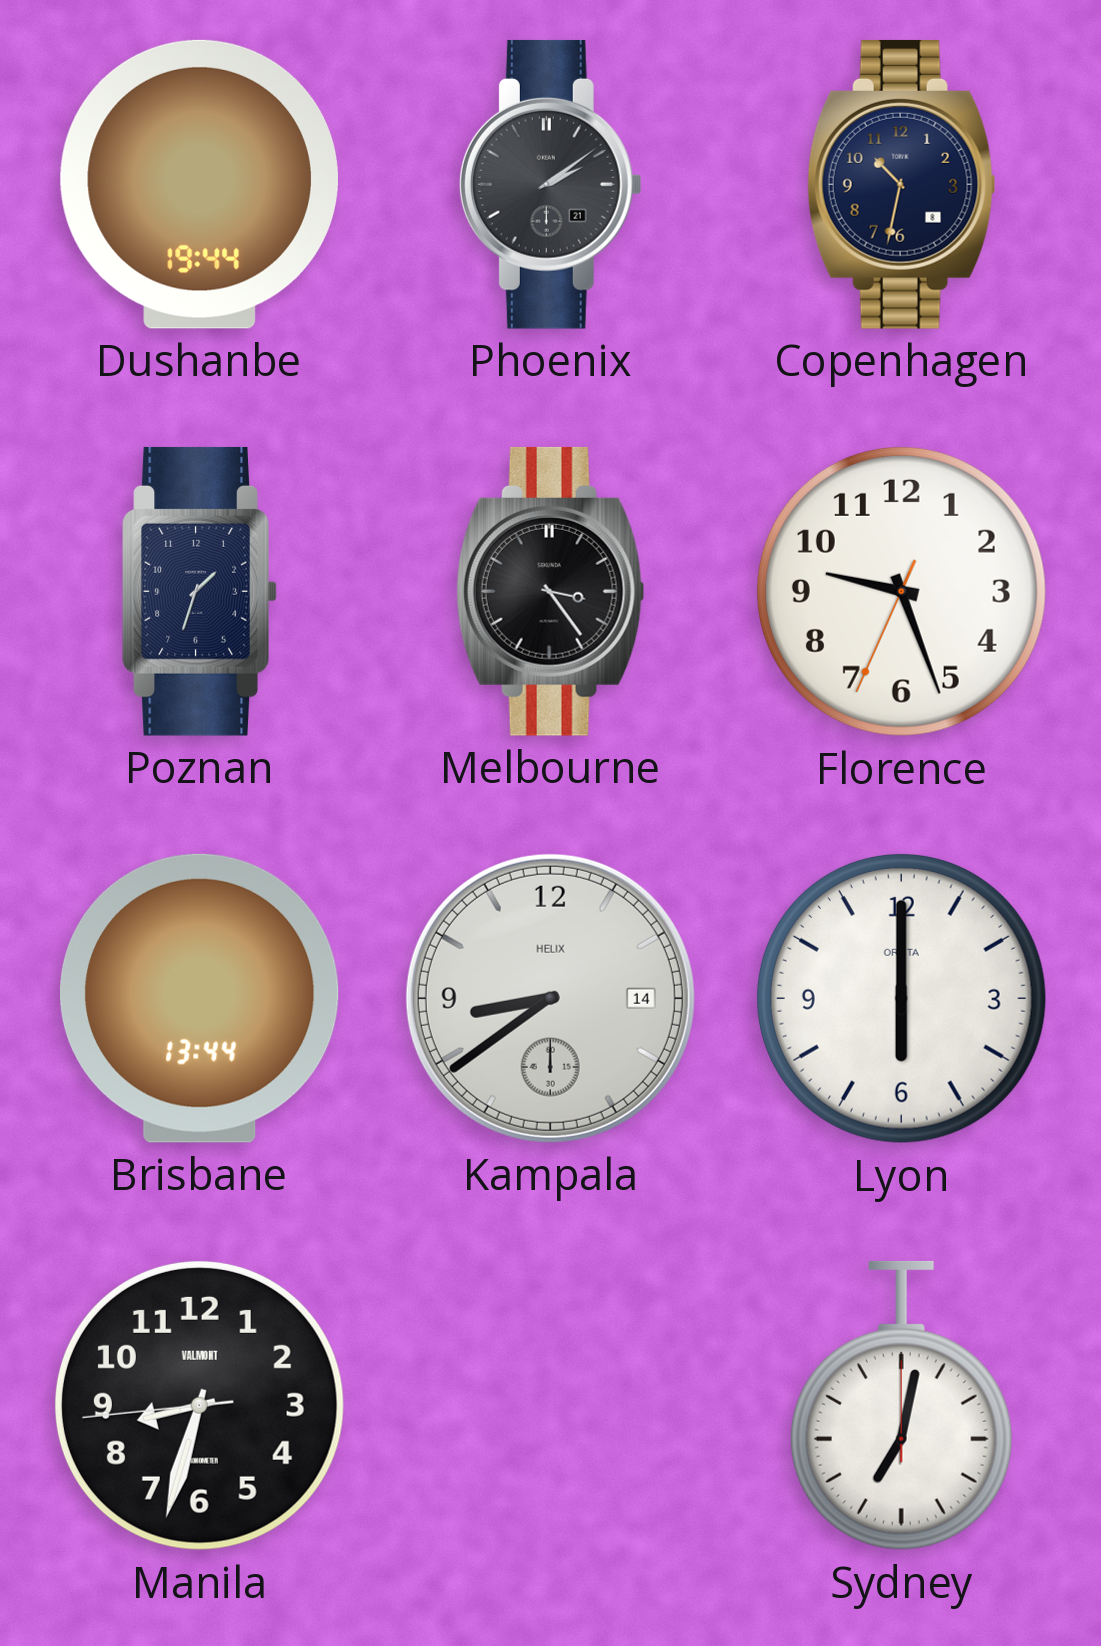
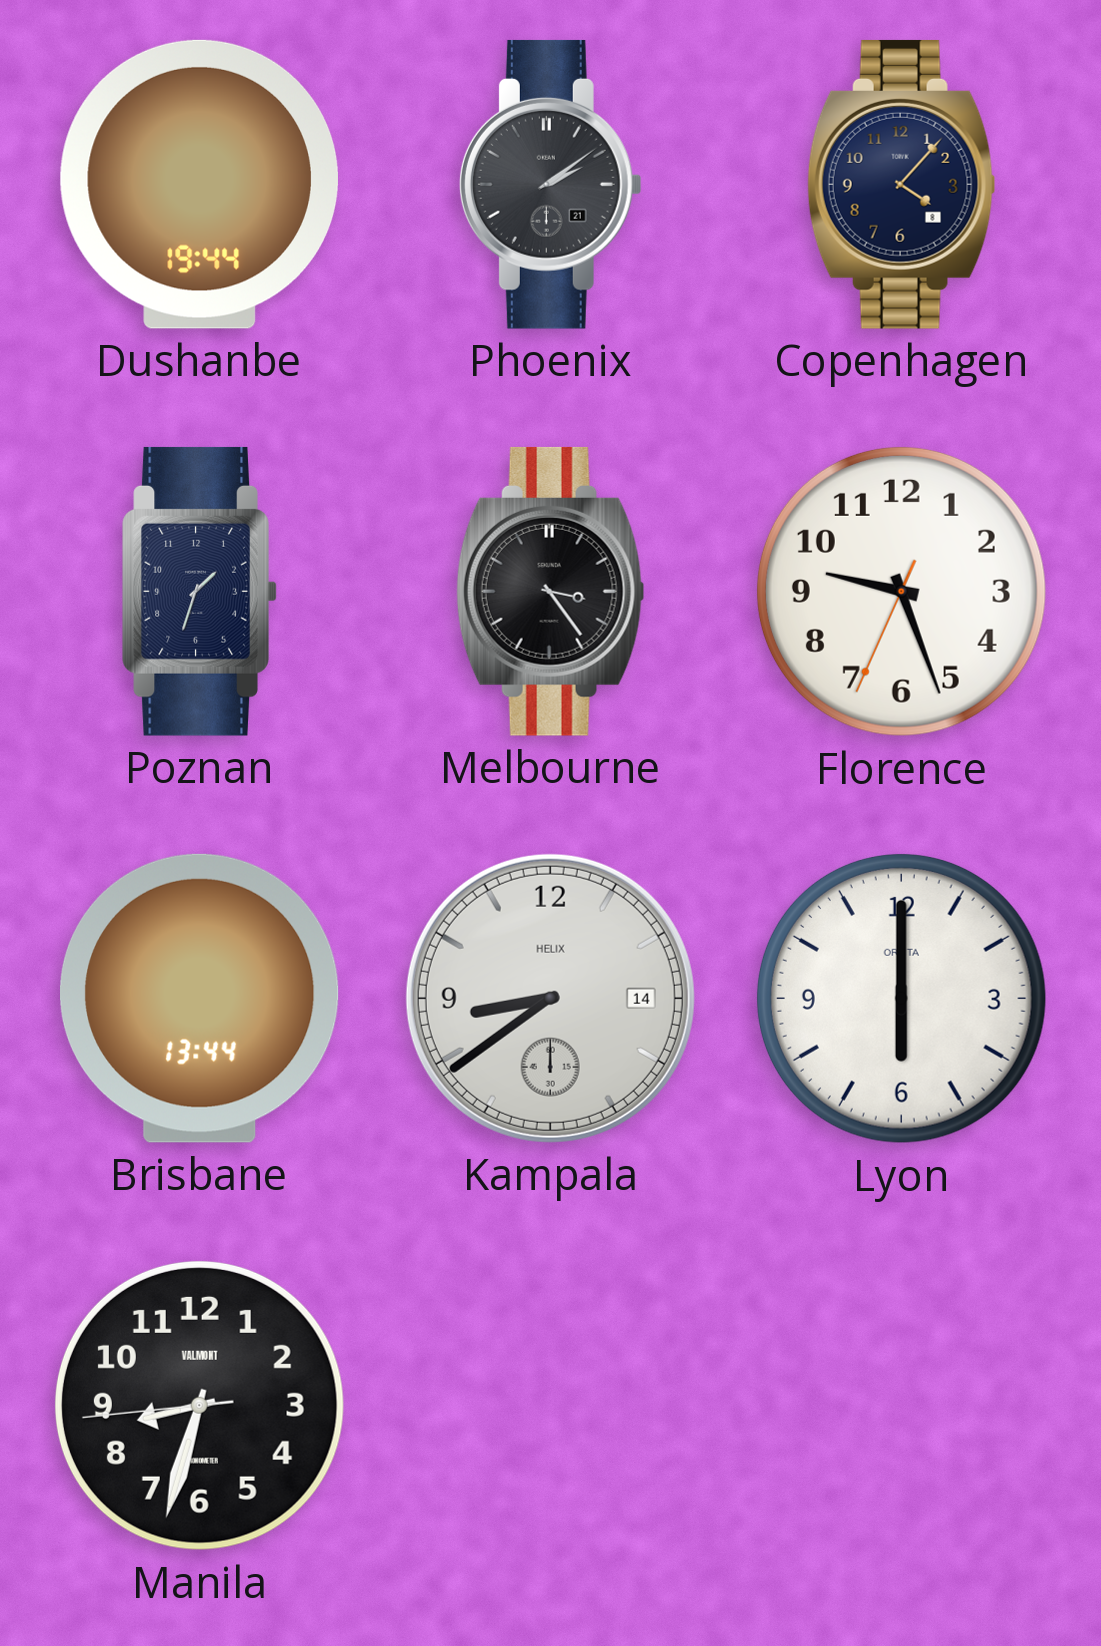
Copenhagen: 10:32 -> 4:07 (901, 184)
Sydney: 7:02 -> none (901, 1406)
